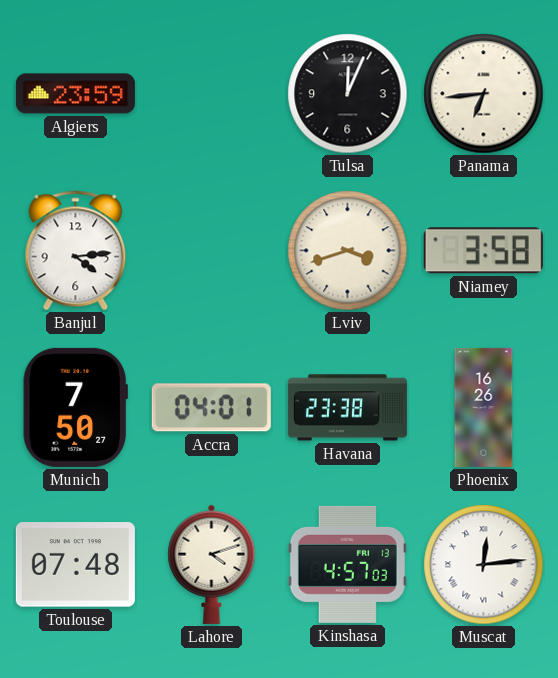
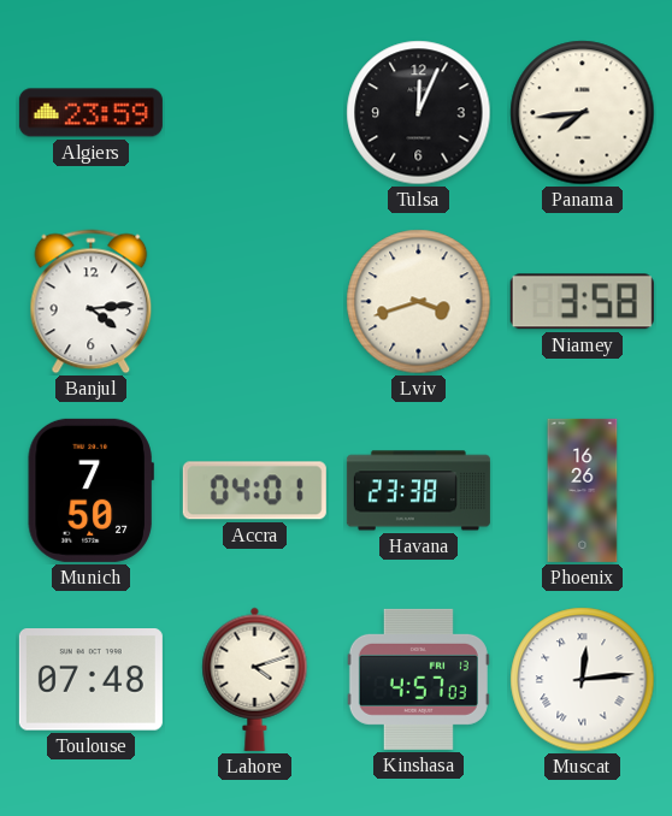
Panama: 6:44 -> 7:44 (583, 113)
